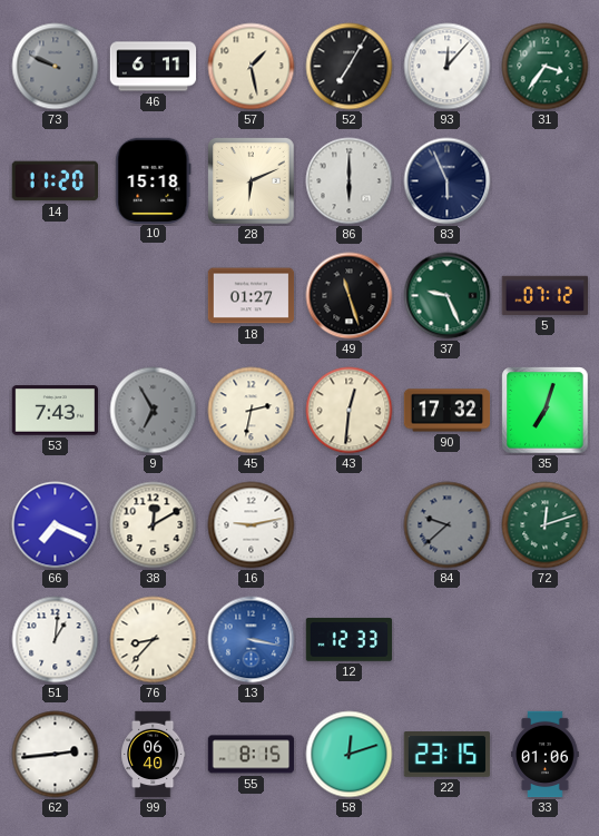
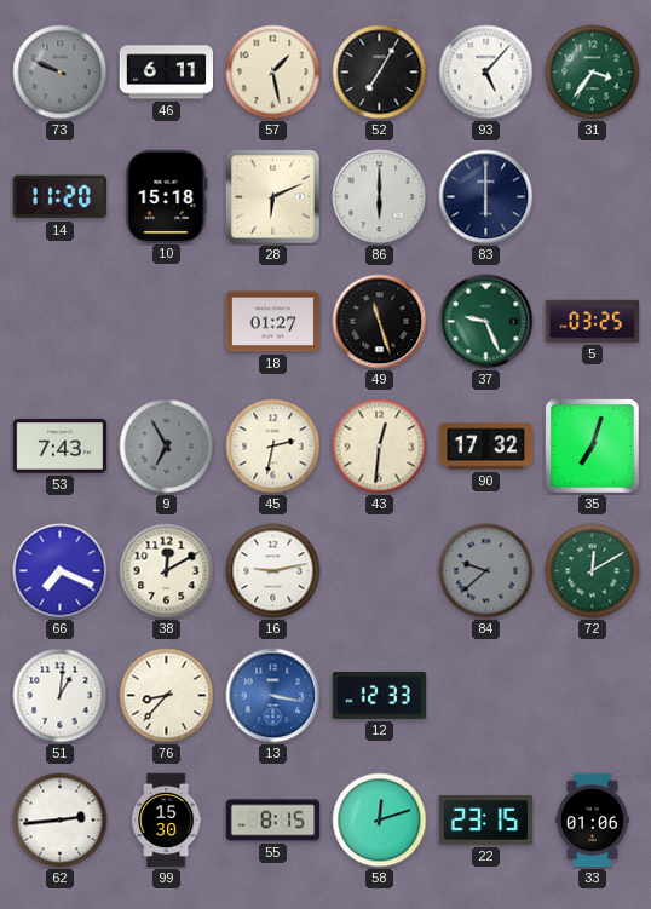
93: 12:07 -> 5:07 (486, 73)
83: 5:56 -> 6:00 (486, 197)
5: 07:12 -> 03:25 (592, 321)
72: 12:12 -> 12:10 (593, 571)
99: 06:40 -> 15:30 (167, 821)
